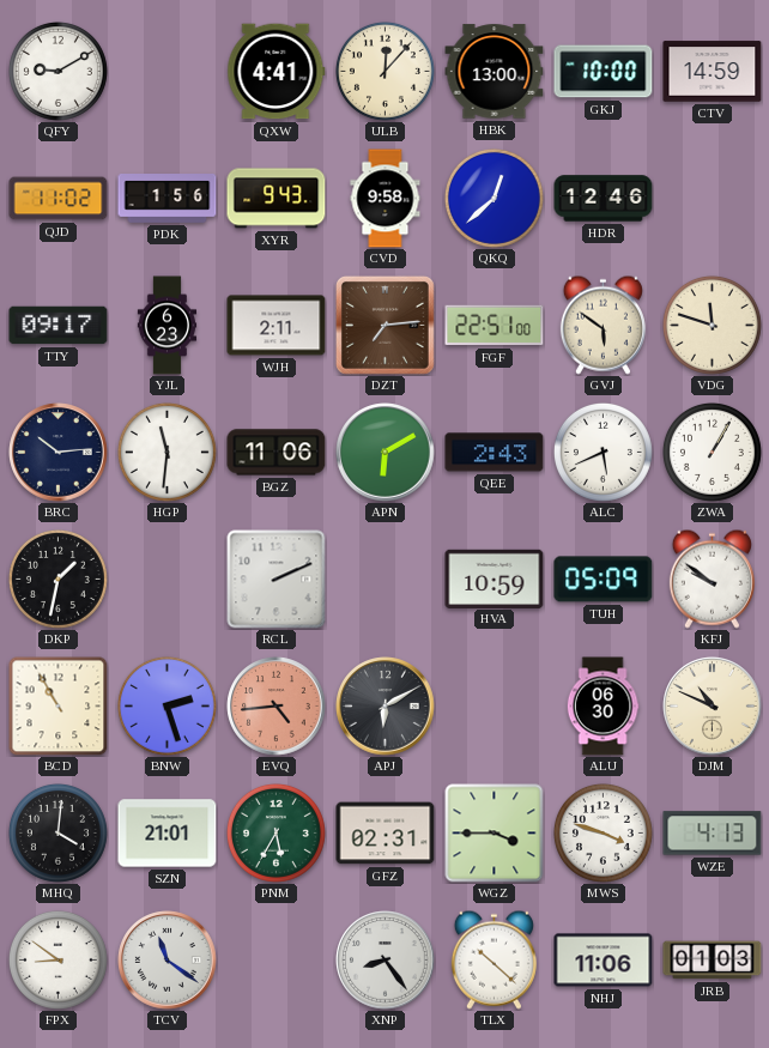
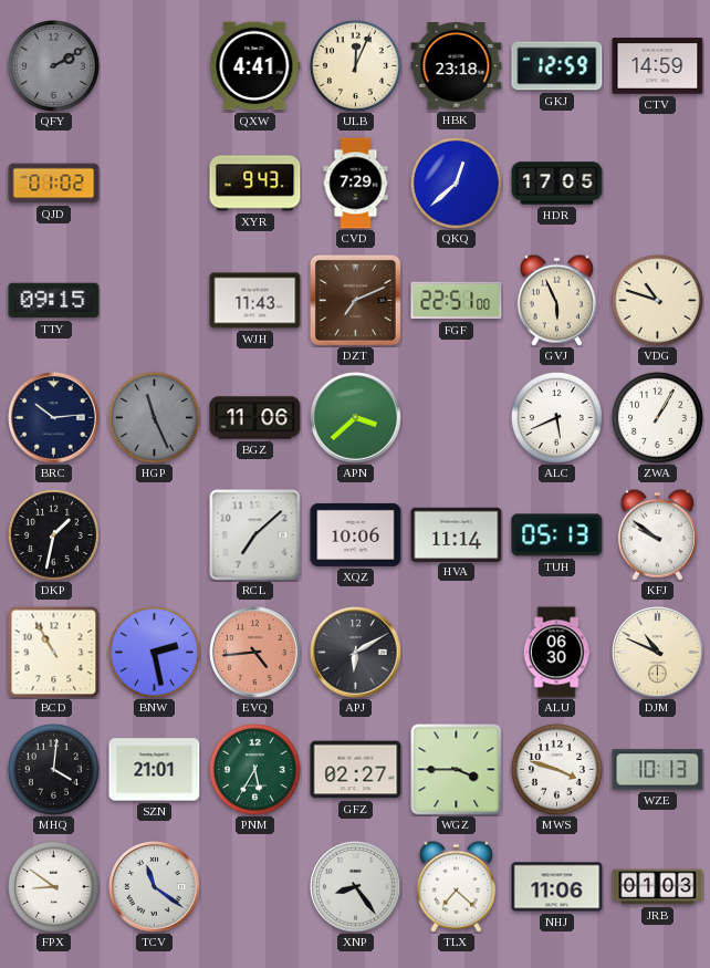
QFY: 9:10 -> 2:10 (53, 65)
QFY dial: white -> grey (53, 65)
ULB: 12:07 -> 12:04 (355, 65)
HBK: 13:00 -> 23:18 (457, 66)
GKJ: 10:00 -> 12:59 (557, 66)
QJD: 11:02 -> 01:02 (54, 184)
PDK: 1:56 -> none (168, 199)
CVD: 9:58 -> 7:29 (356, 184)
HDR: 12:46 -> 17:05 (557, 184)
TTY: 09:17 -> 09:15 (54, 301)
YJL: 6:23 -> none (168, 326)
WJH: 2:11 -> 11:43 (255, 301)
DZT: 7:14 -> 7:11 (355, 300)
GVJ: 5:51 -> 5:56 (556, 300)
VDG: 11:48 -> 10:48 (657, 300)
HGP: 11:31 -> 11:26 (154, 417)
HGP dial: white -> grey (154, 417)
APN: 6:10 -> 3:38 (356, 418)
QEE: 2:43 -> none (495, 453)
RCL: 2:11 -> 7:08 (255, 535)
XQZ: none -> 10:06 (356, 534)
HVA: 10:59 -> 11:14 (457, 534)
TUH: 05:09 -> 05:13 (557, 535)
BNW: 2:27 -> 2:28 (154, 652)
GFZ: 02:31 -> 02:27 (356, 770)
WZE: 4:13 -> 10:13 (658, 770)
TLX: 10:22 -> 7:22 (456, 886)
